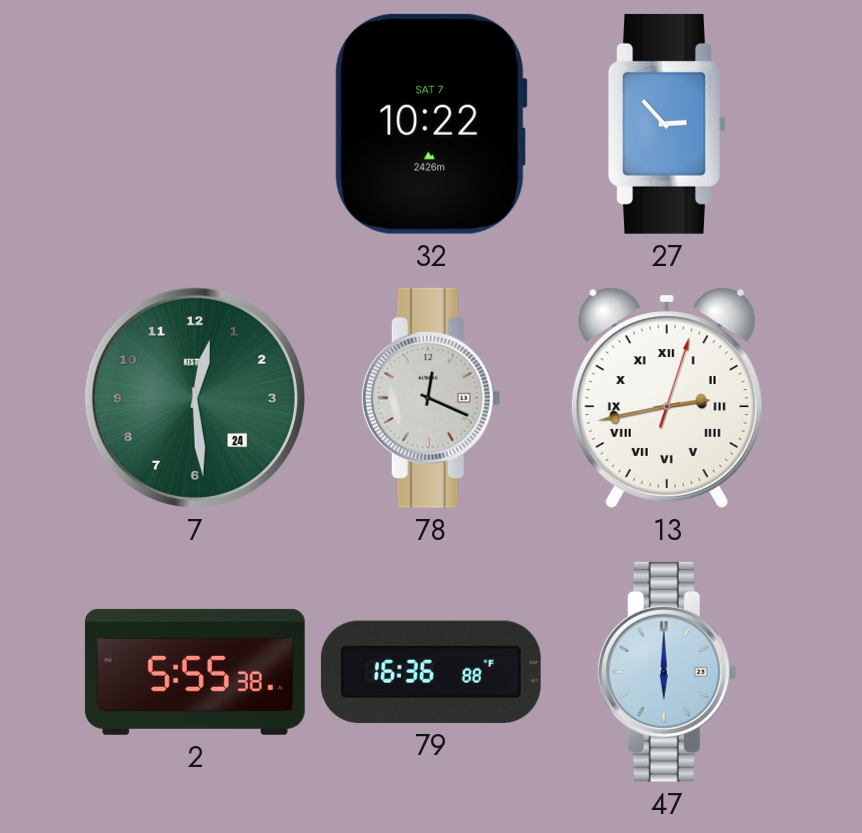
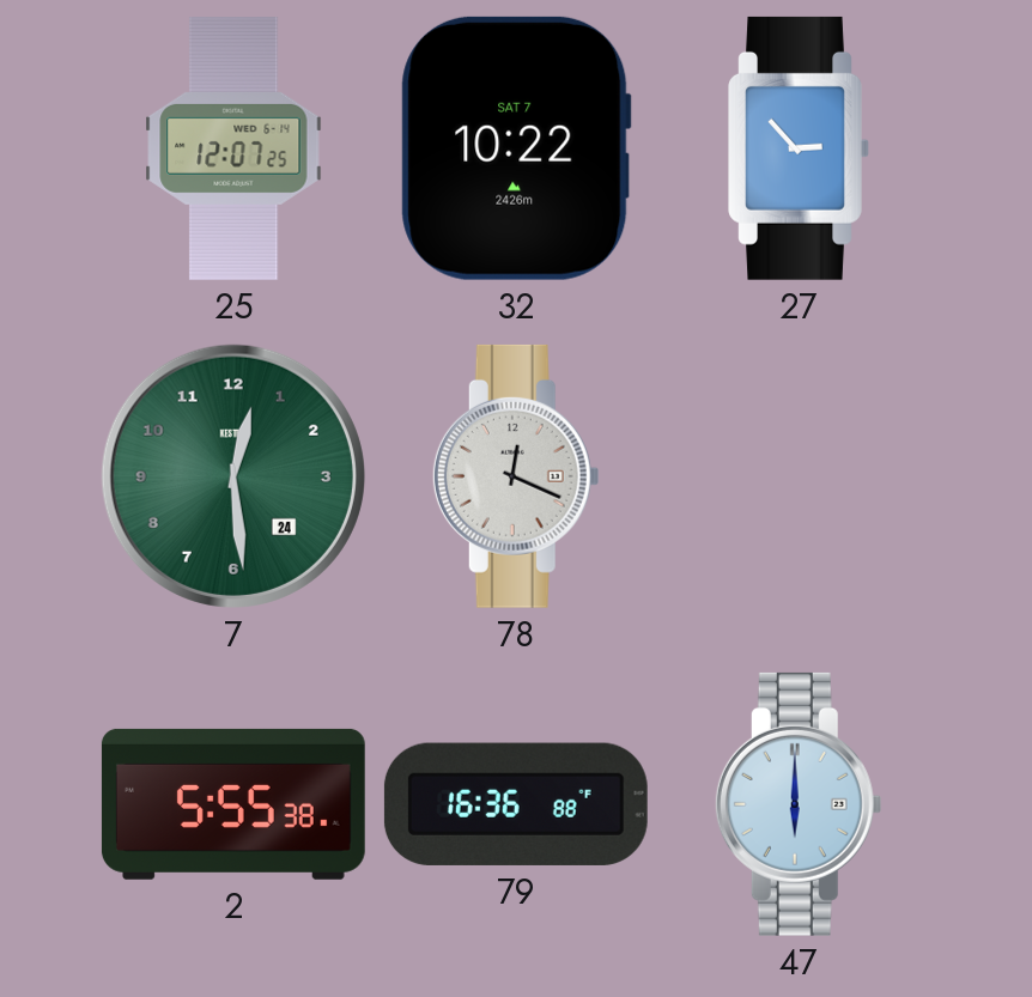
25: none -> 12:07 (233, 148)
13: 2:43 -> none (667, 398)
